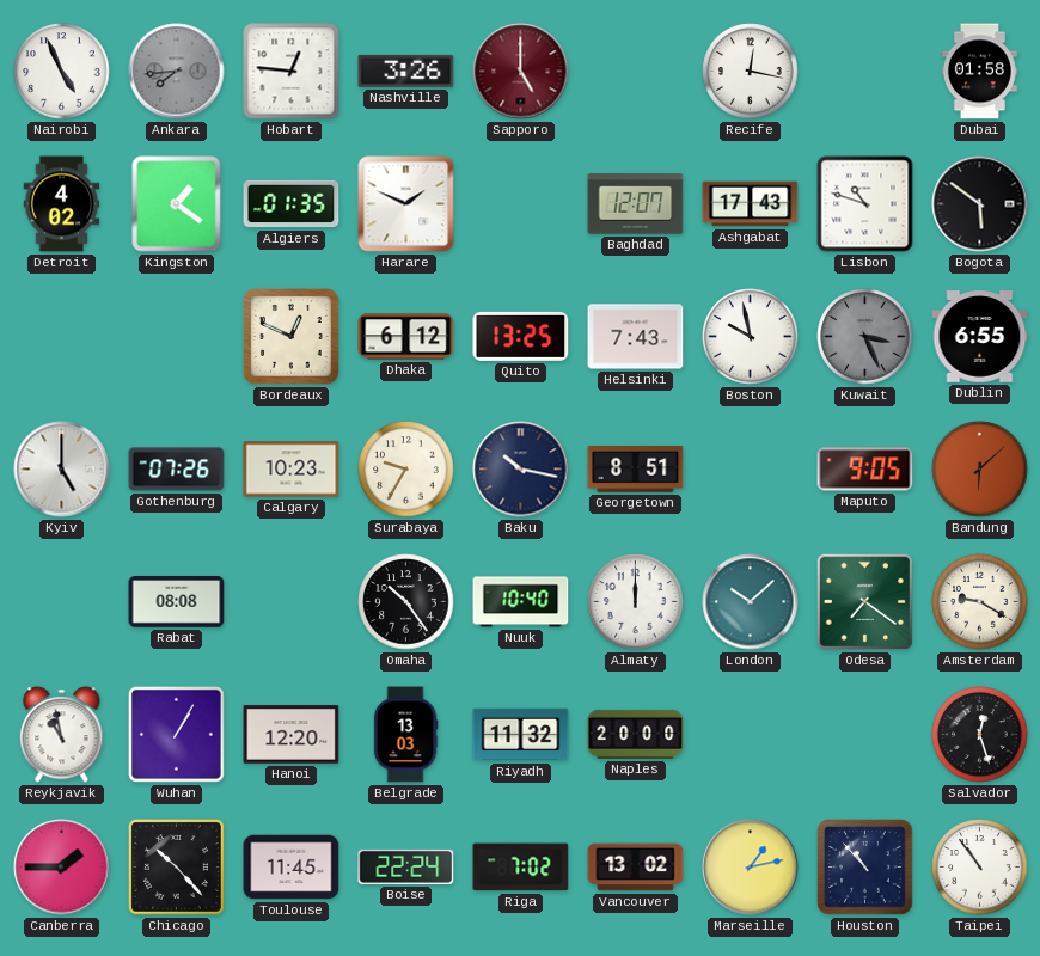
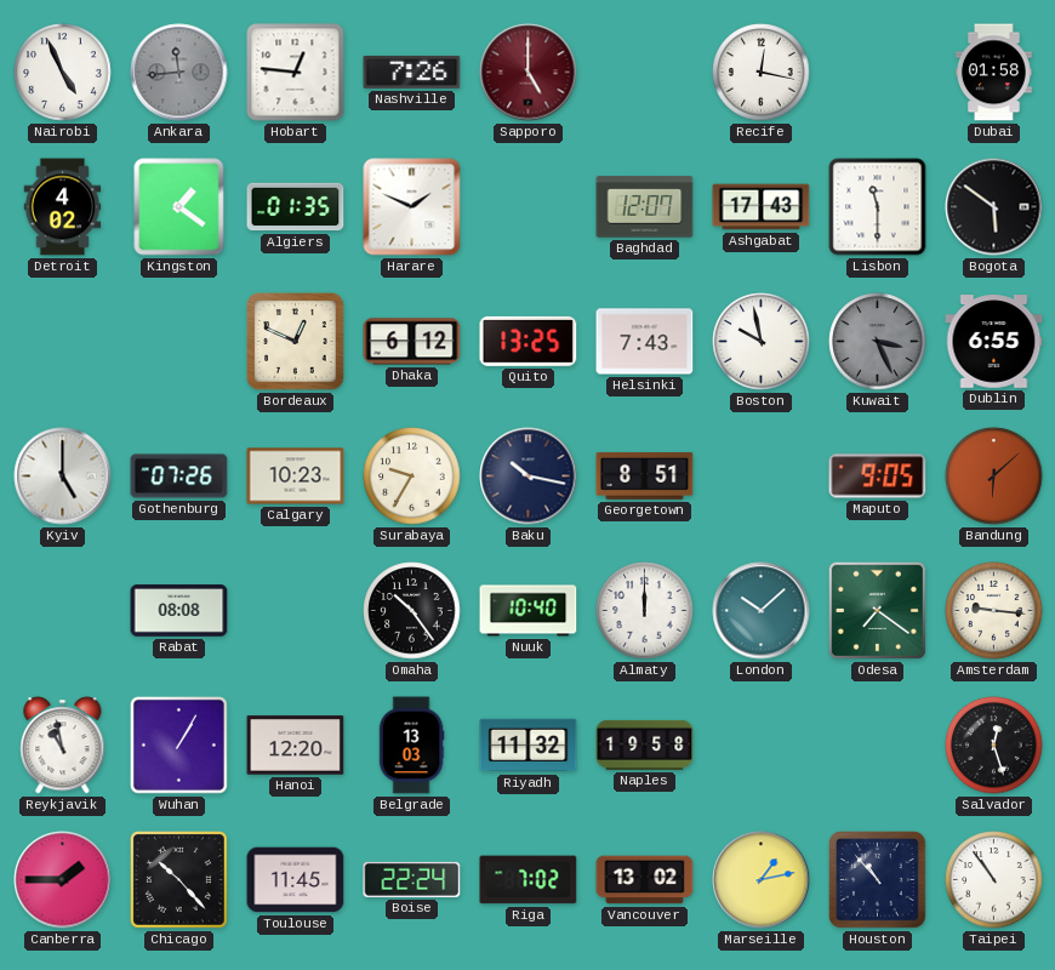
Ankara: 7:44 -> 11:44 (179, 73)
Nashville: 3:26 -> 7:26 (412, 72)
Lisbon: 10:48 -> 11:30 (878, 207)
Amsterdam: 9:20 -> 9:16 (994, 611)
Naples: 20:00 -> 19:58 (645, 744)
